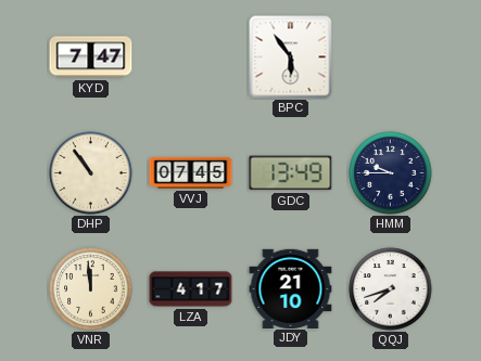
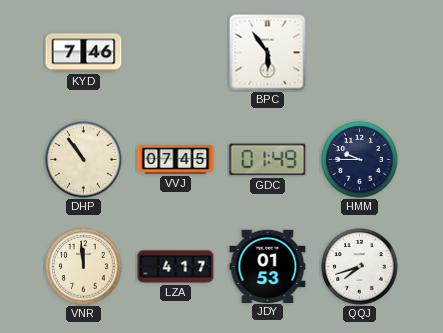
KYD: 7:47 -> 7:46 (84, 53)
GDC: 13:49 -> 01:49 (268, 160)
JDY: 21:10 -> 01:53 (268, 266)
